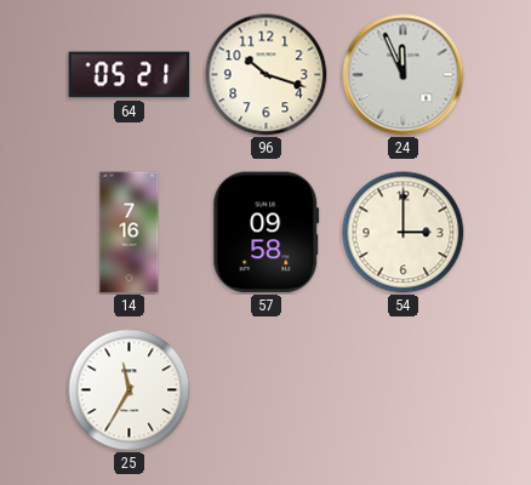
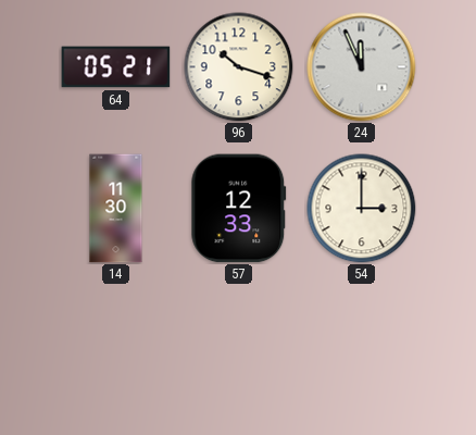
14: 7:16 -> 11:30 (116, 209)
57: 09:58 -> 12:33 (239, 209)
25: 11:35 -> none (130, 390)
